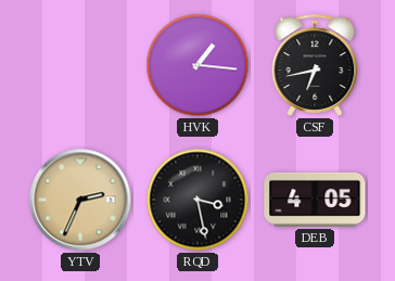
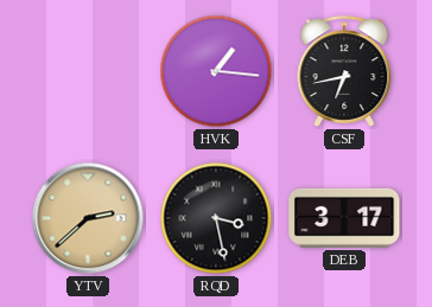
YTV: 2:34 -> 2:38 (88, 218)
DEB: 4:05 -> 3:17 (344, 218)
